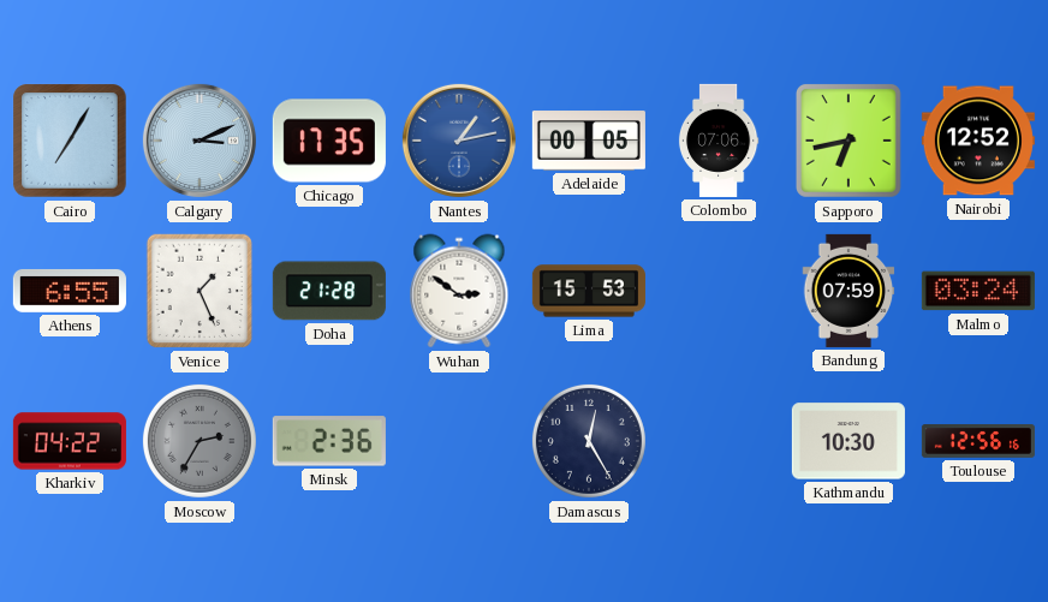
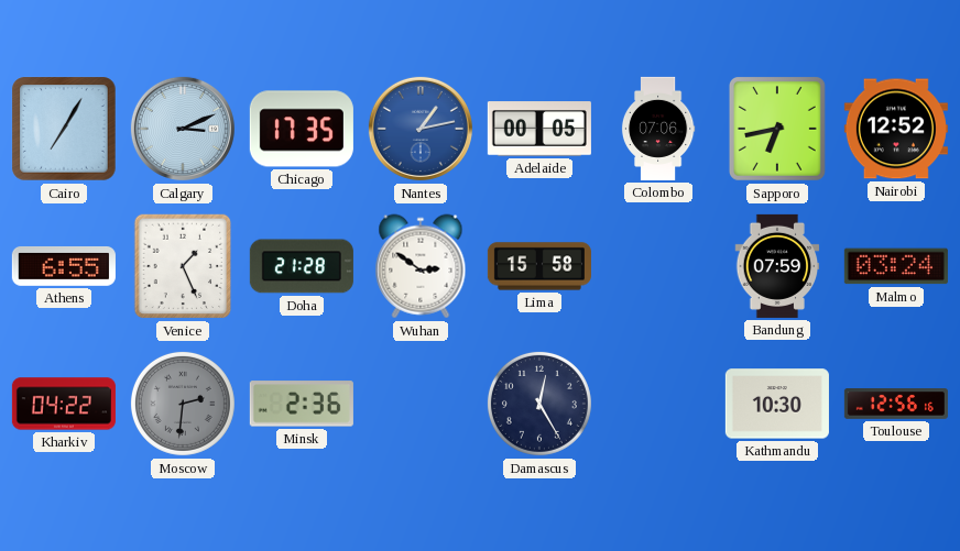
Lima: 15:53 -> 15:58 (539, 266)
Moscow: 2:35 -> 2:31 (183, 404)
